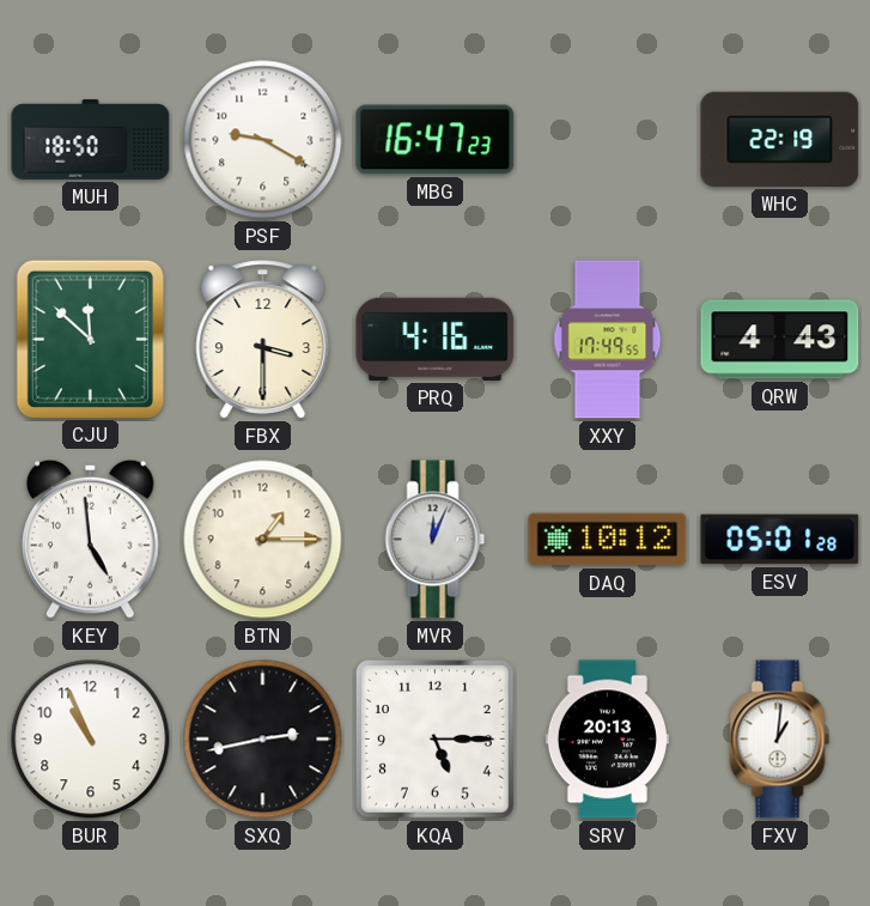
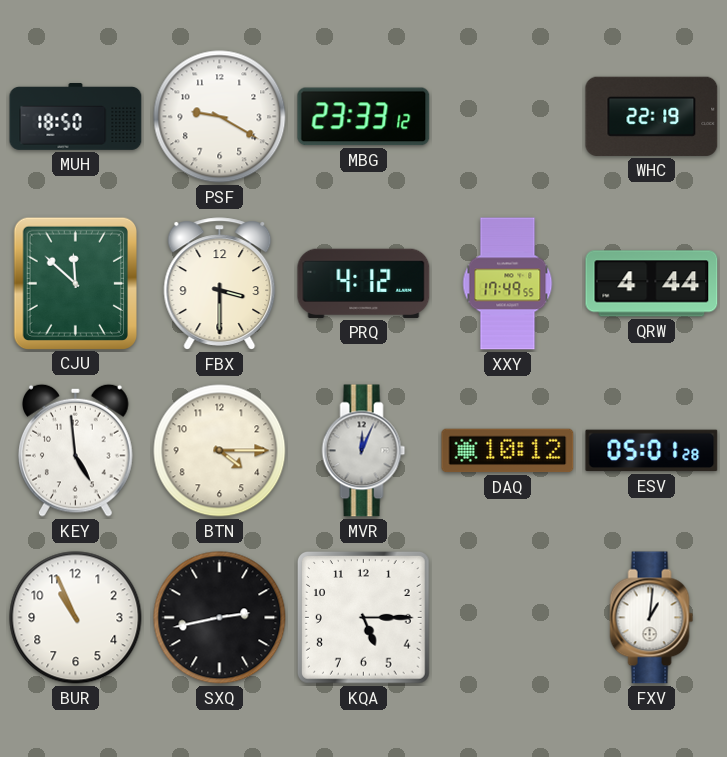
MBG: 16:47 -> 23:33 (364, 117)
PRQ: 4:16 -> 4:12 (364, 283)
QRW: 4:43 -> 4:44 (652, 284)
BTN: 1:15 -> 4:15 (220, 451)
SRV: 20:13 -> none (607, 740)
